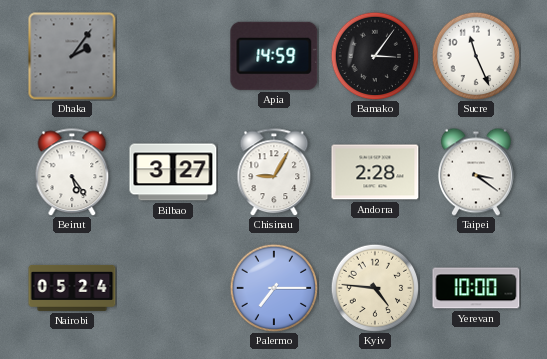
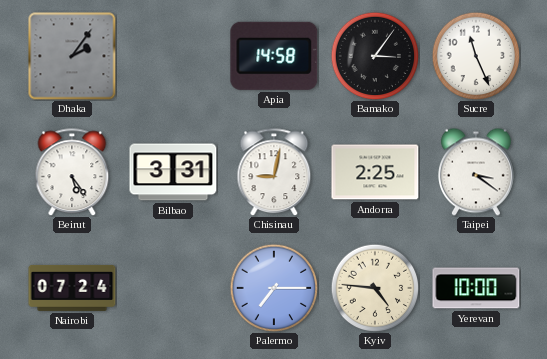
Apia: 14:59 -> 14:58 (274, 56)
Bilbao: 3:27 -> 3:31 (173, 172)
Chisinau: 9:05 -> 9:02 (274, 172)
Andorra: 2:28 -> 2:25 (375, 172)
Nairobi: 05:24 -> 07:24 (72, 288)
